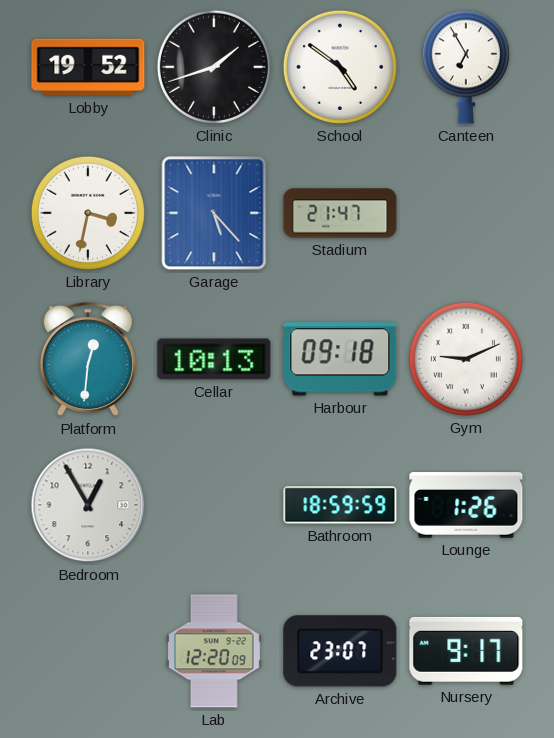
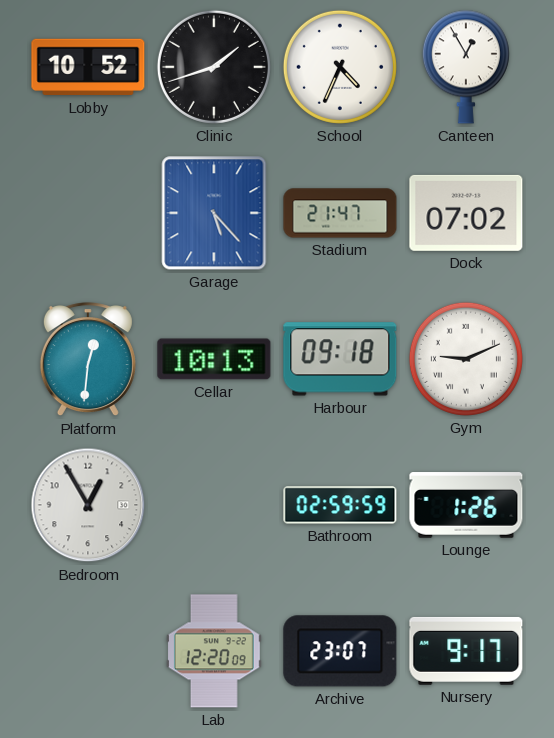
Lobby: 19:52 -> 10:52 (88, 67)
School: 4:51 -> 4:34 (340, 67)
Canteen: 6:55 -> 12:55 (466, 67)
Library: 3:32 -> none (88, 213)
Dock: none -> 07:02 (466, 213)
Bathroom: 18:59 -> 02:59 (340, 505)
